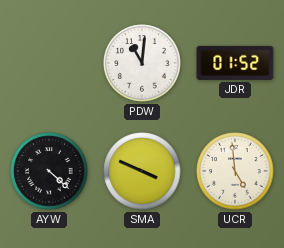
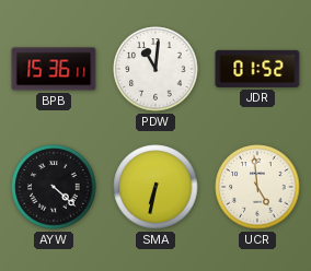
BPB: none -> 15:36 (54, 69)
SMA: 3:49 -> 6:32 (155, 187)
